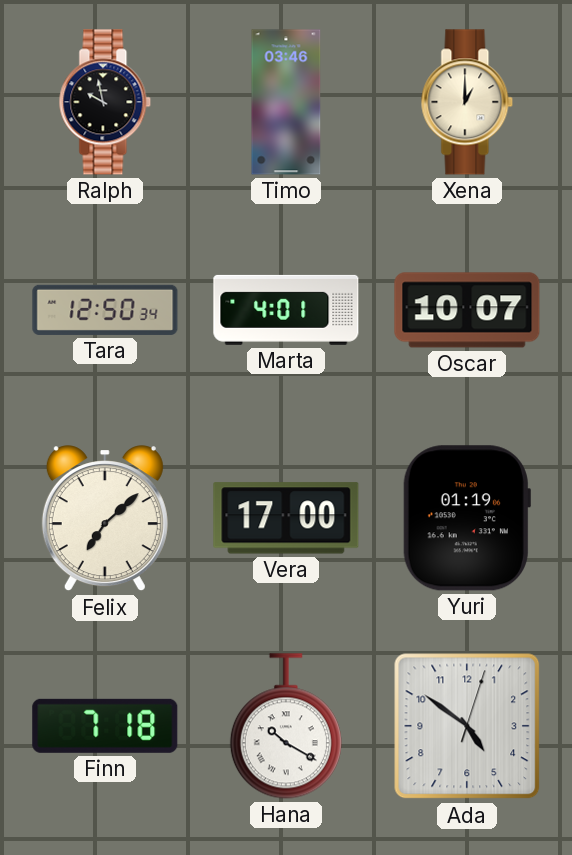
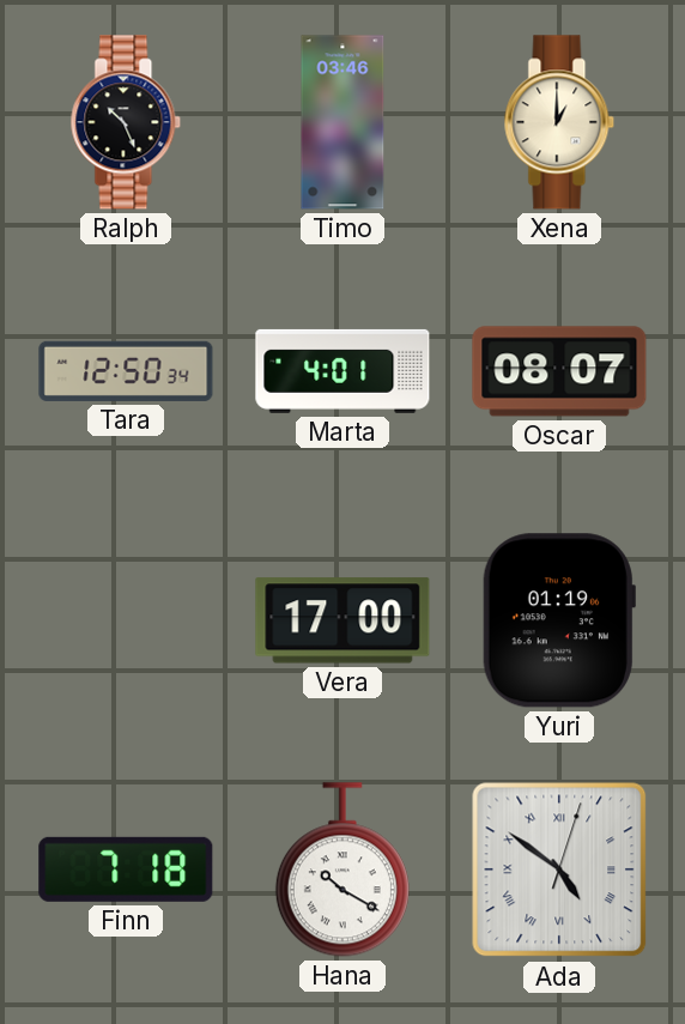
Ralph: 9:58 -> 10:26 (126, 122)
Oscar: 10:07 -> 08:07 (559, 371)
Felix: 7:08 -> none (105, 519)
Ada numerals: Arabic -> Roman (559, 870)
